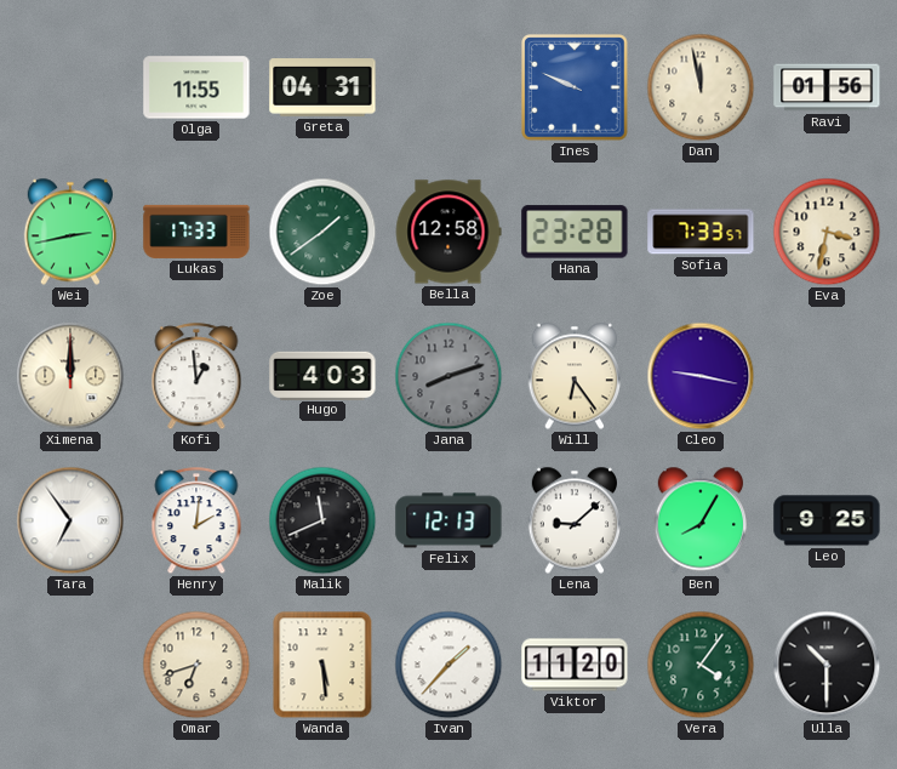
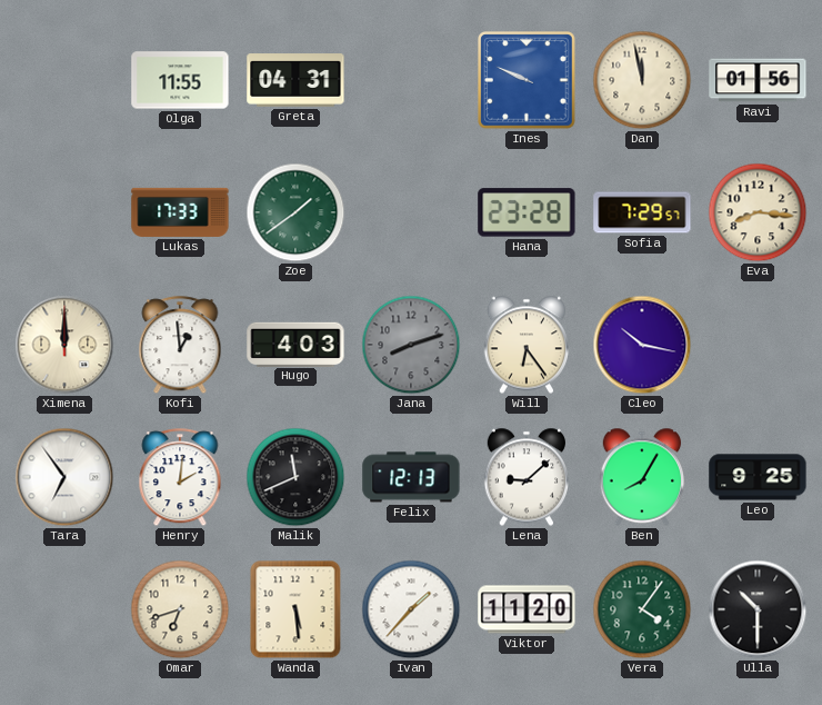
Wei: 2:43 -> none (70, 232)
Bella: 12:58 -> none (448, 232)
Sofia: 7:33 -> 7:29 (642, 212)
Eva: 3:32 -> 8:16 (758, 212)
Cleo: 9:17 -> 10:17 (642, 345)
